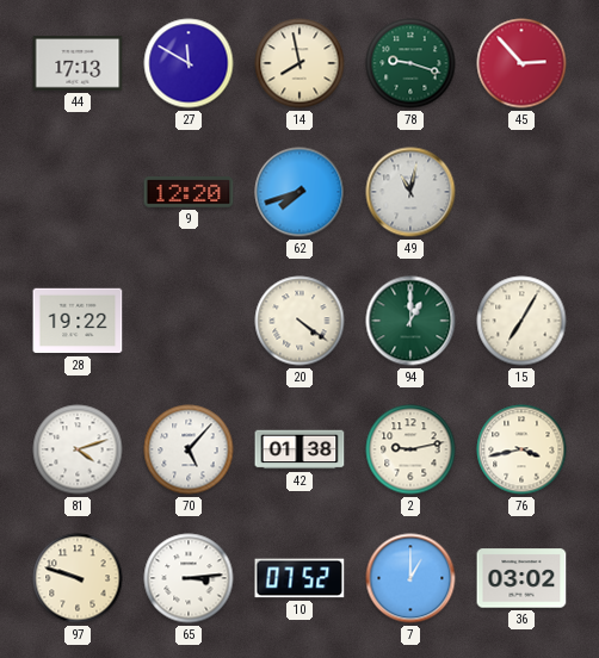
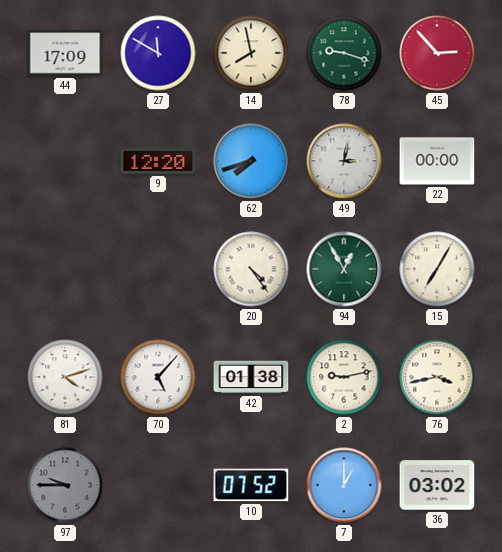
44: 17:13 -> 17:09 (65, 53)
49: 11:02 -> 3:02 (344, 161)
22: none -> 00:00 (437, 161)
28: 19:22 -> none (78, 321)
20: 4:21 -> 4:24 (251, 269)
94: 1:00 -> 12:55 (344, 269)
97: 9:48 -> 9:45 (65, 485)
97 dial: cream -> grey (65, 485)
65: 3:14 -> none (189, 578)
